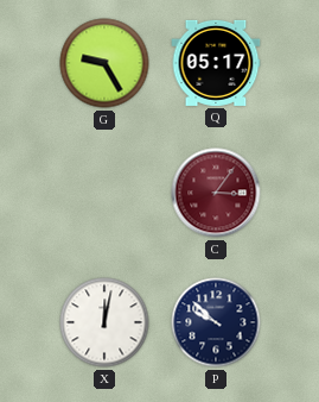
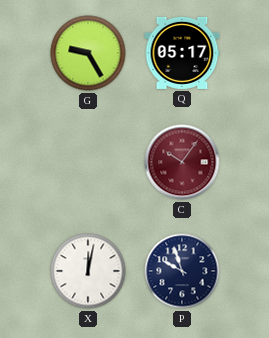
C: 3:06 -> 10:06 (182, 162)
P: 9:52 -> 9:57 (182, 271)
